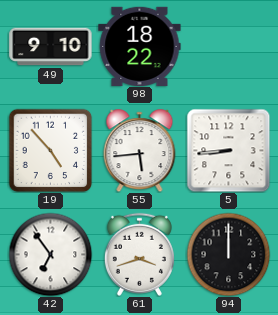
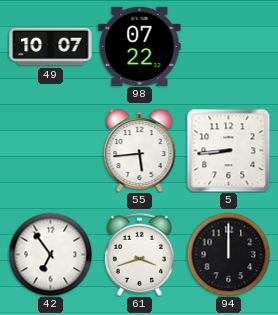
49: 9:10 -> 10:07 (51, 47)
98: 18:22 -> 07:22 (140, 46)
19: 4:53 -> none (50, 150)
